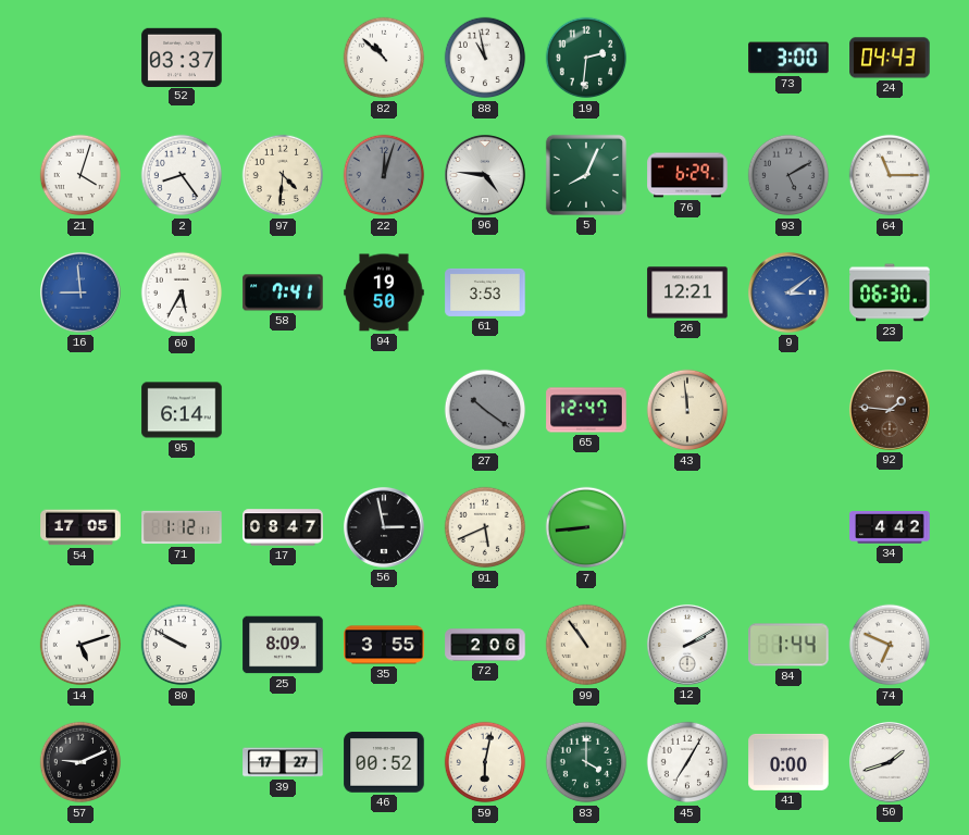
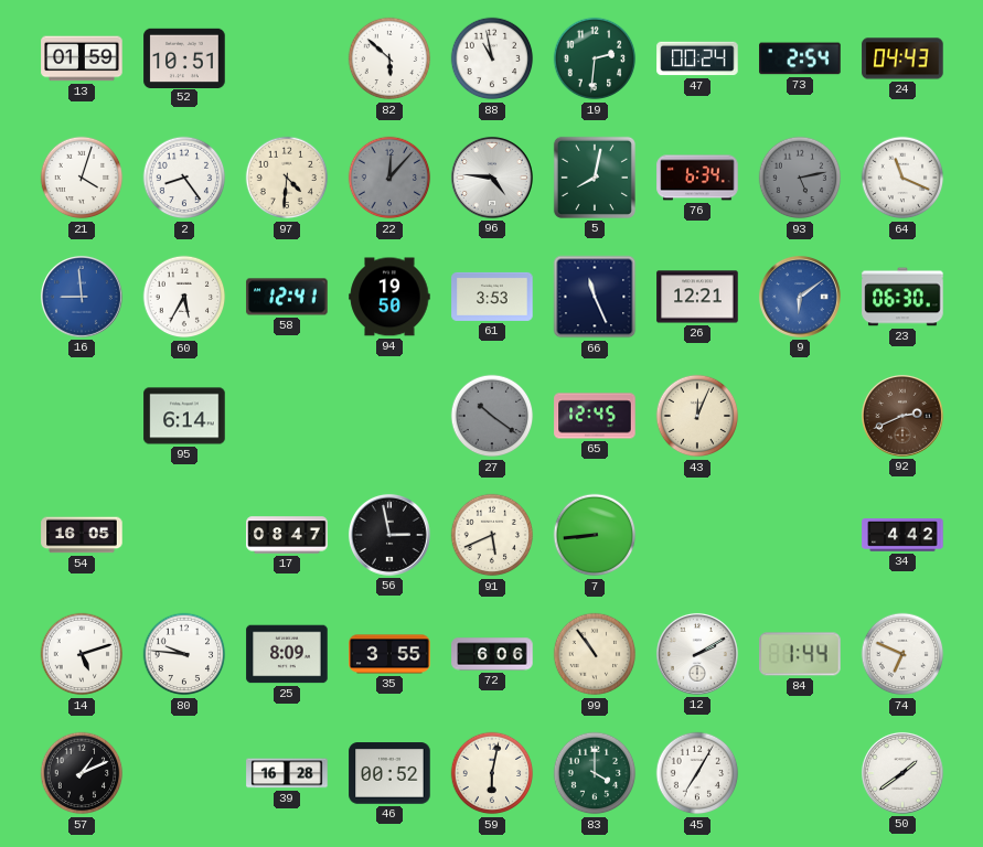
13: none -> 01:59 (82, 58)
52: 03:37 -> 10:51 (184, 57)
82: 10:52 -> 5:52 (389, 58)
47: none -> 00:24 (697, 58)
73: 3:00 -> 2:54 (800, 58)
22: 12:03 -> 12:07 (389, 178)
5: 8:04 -> 8:02 (595, 178)
76: 6:29 -> 6:34 (697, 178)
93: 5:10 -> 5:13 (800, 178)
64: 11:15 -> 11:19 (902, 178)
58: 7:41 -> 12:41 (287, 297)
66: none -> 11:26 (595, 297)
9: 3:09 -> 6:09 (800, 297)
65: 12:47 -> 12:45 (595, 416)
43: 11:59 -> 12:04 (697, 416)
92: 1:46 -> 2:41 (902, 416)
54: 17:05 -> 16:05 (82, 535)
71: 1:12 -> none (182, 527)
80: 9:50 -> 9:46 (184, 654)
72: 2:06 -> 6:06 (492, 654)
57: 9:11 -> 1:11 (82, 773)
39: 17:27 -> 16:28 (287, 773)
41: 0:00 -> none (788, 762)
50: 1:42 -> 1:39 (902, 773)
